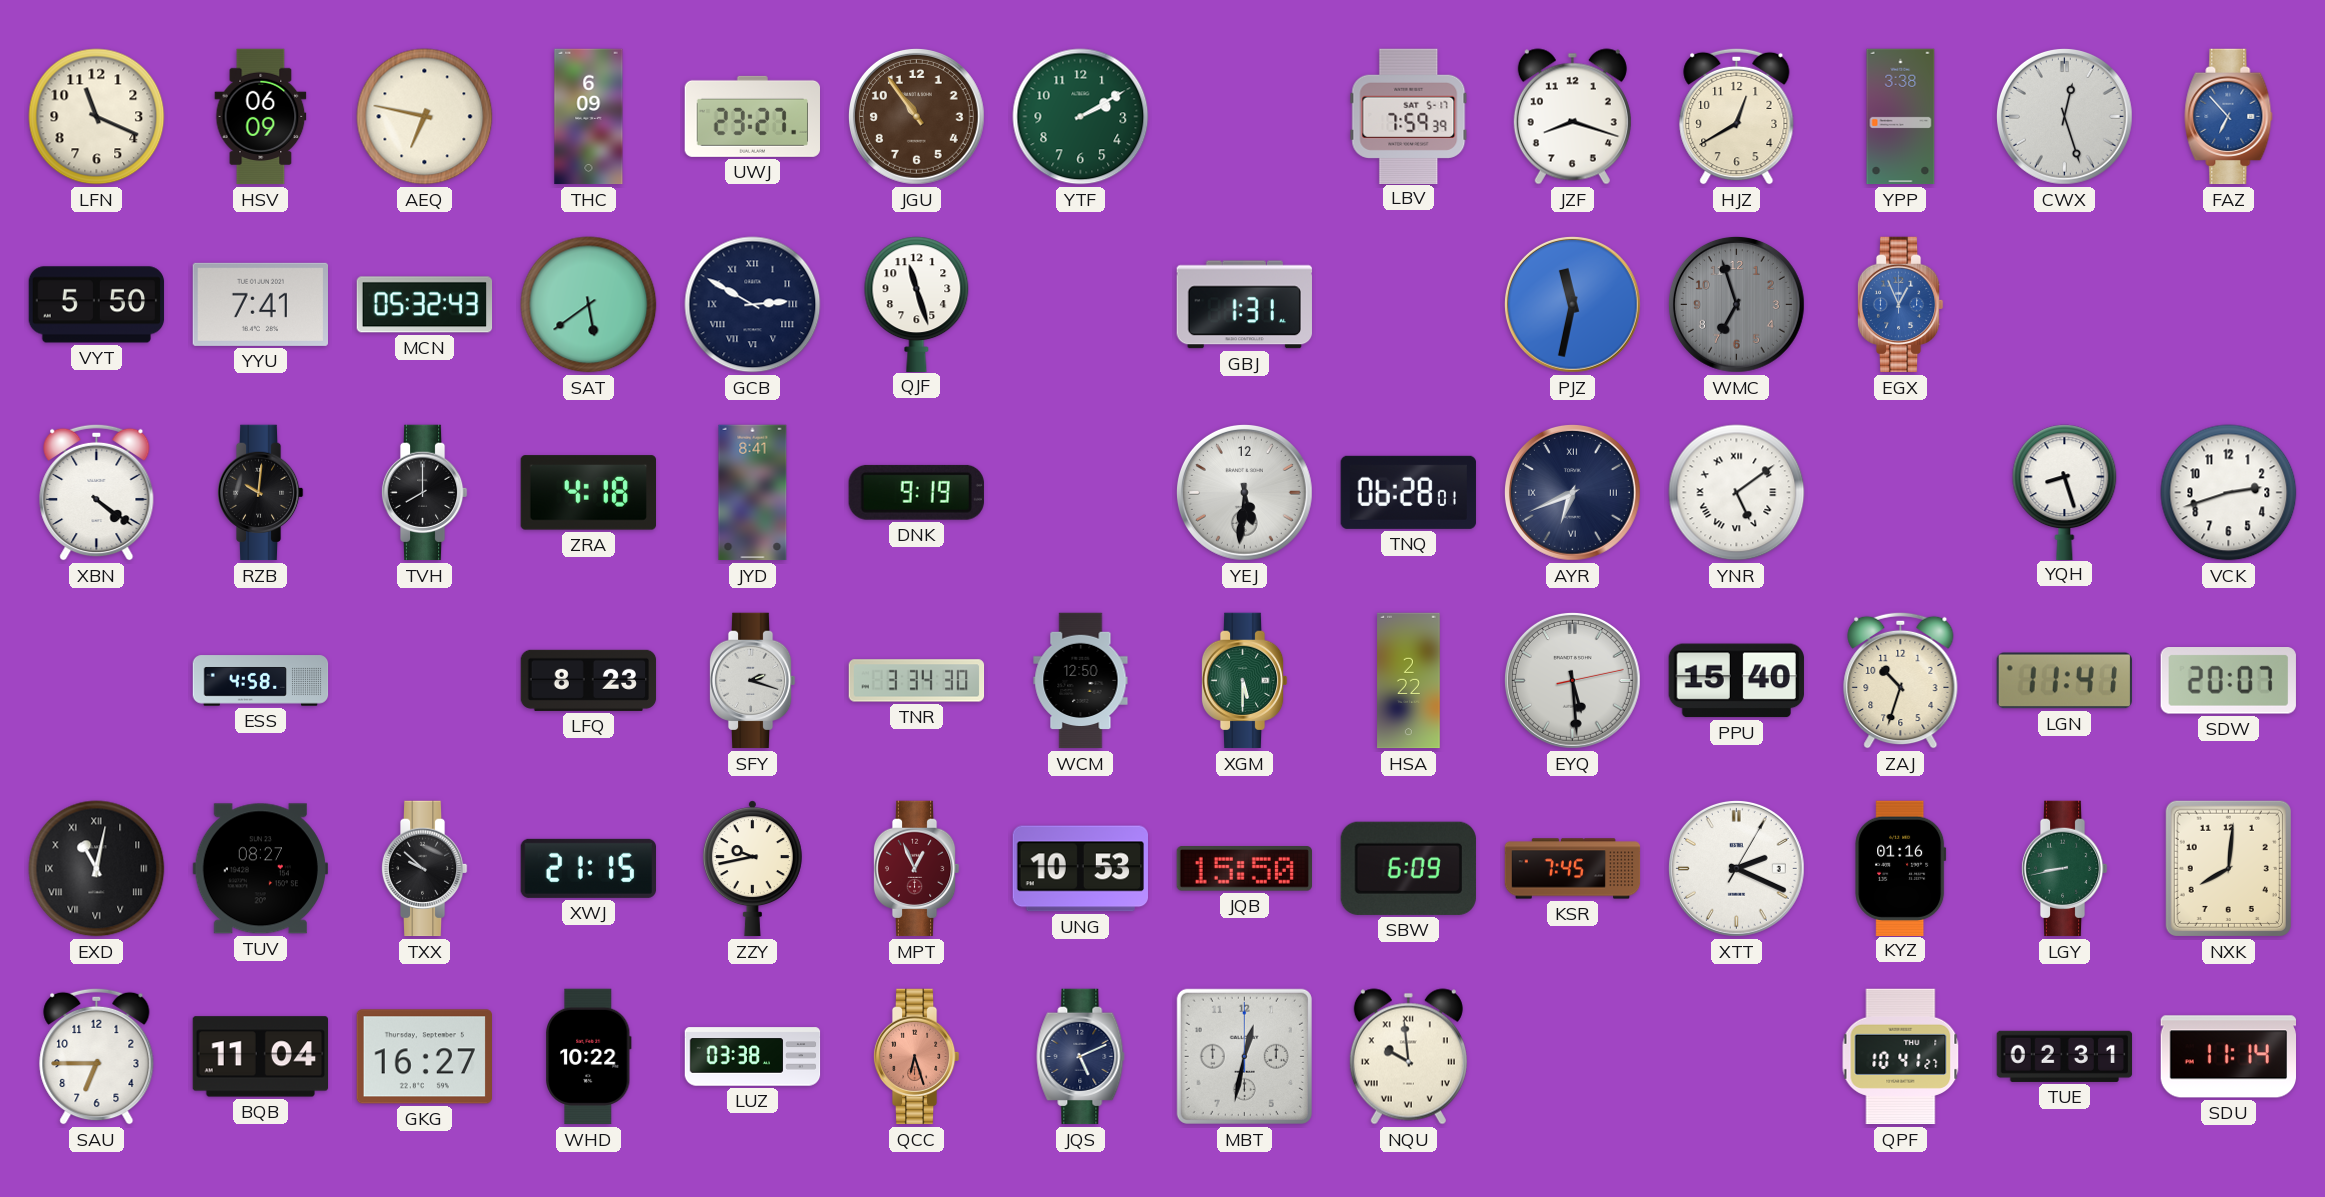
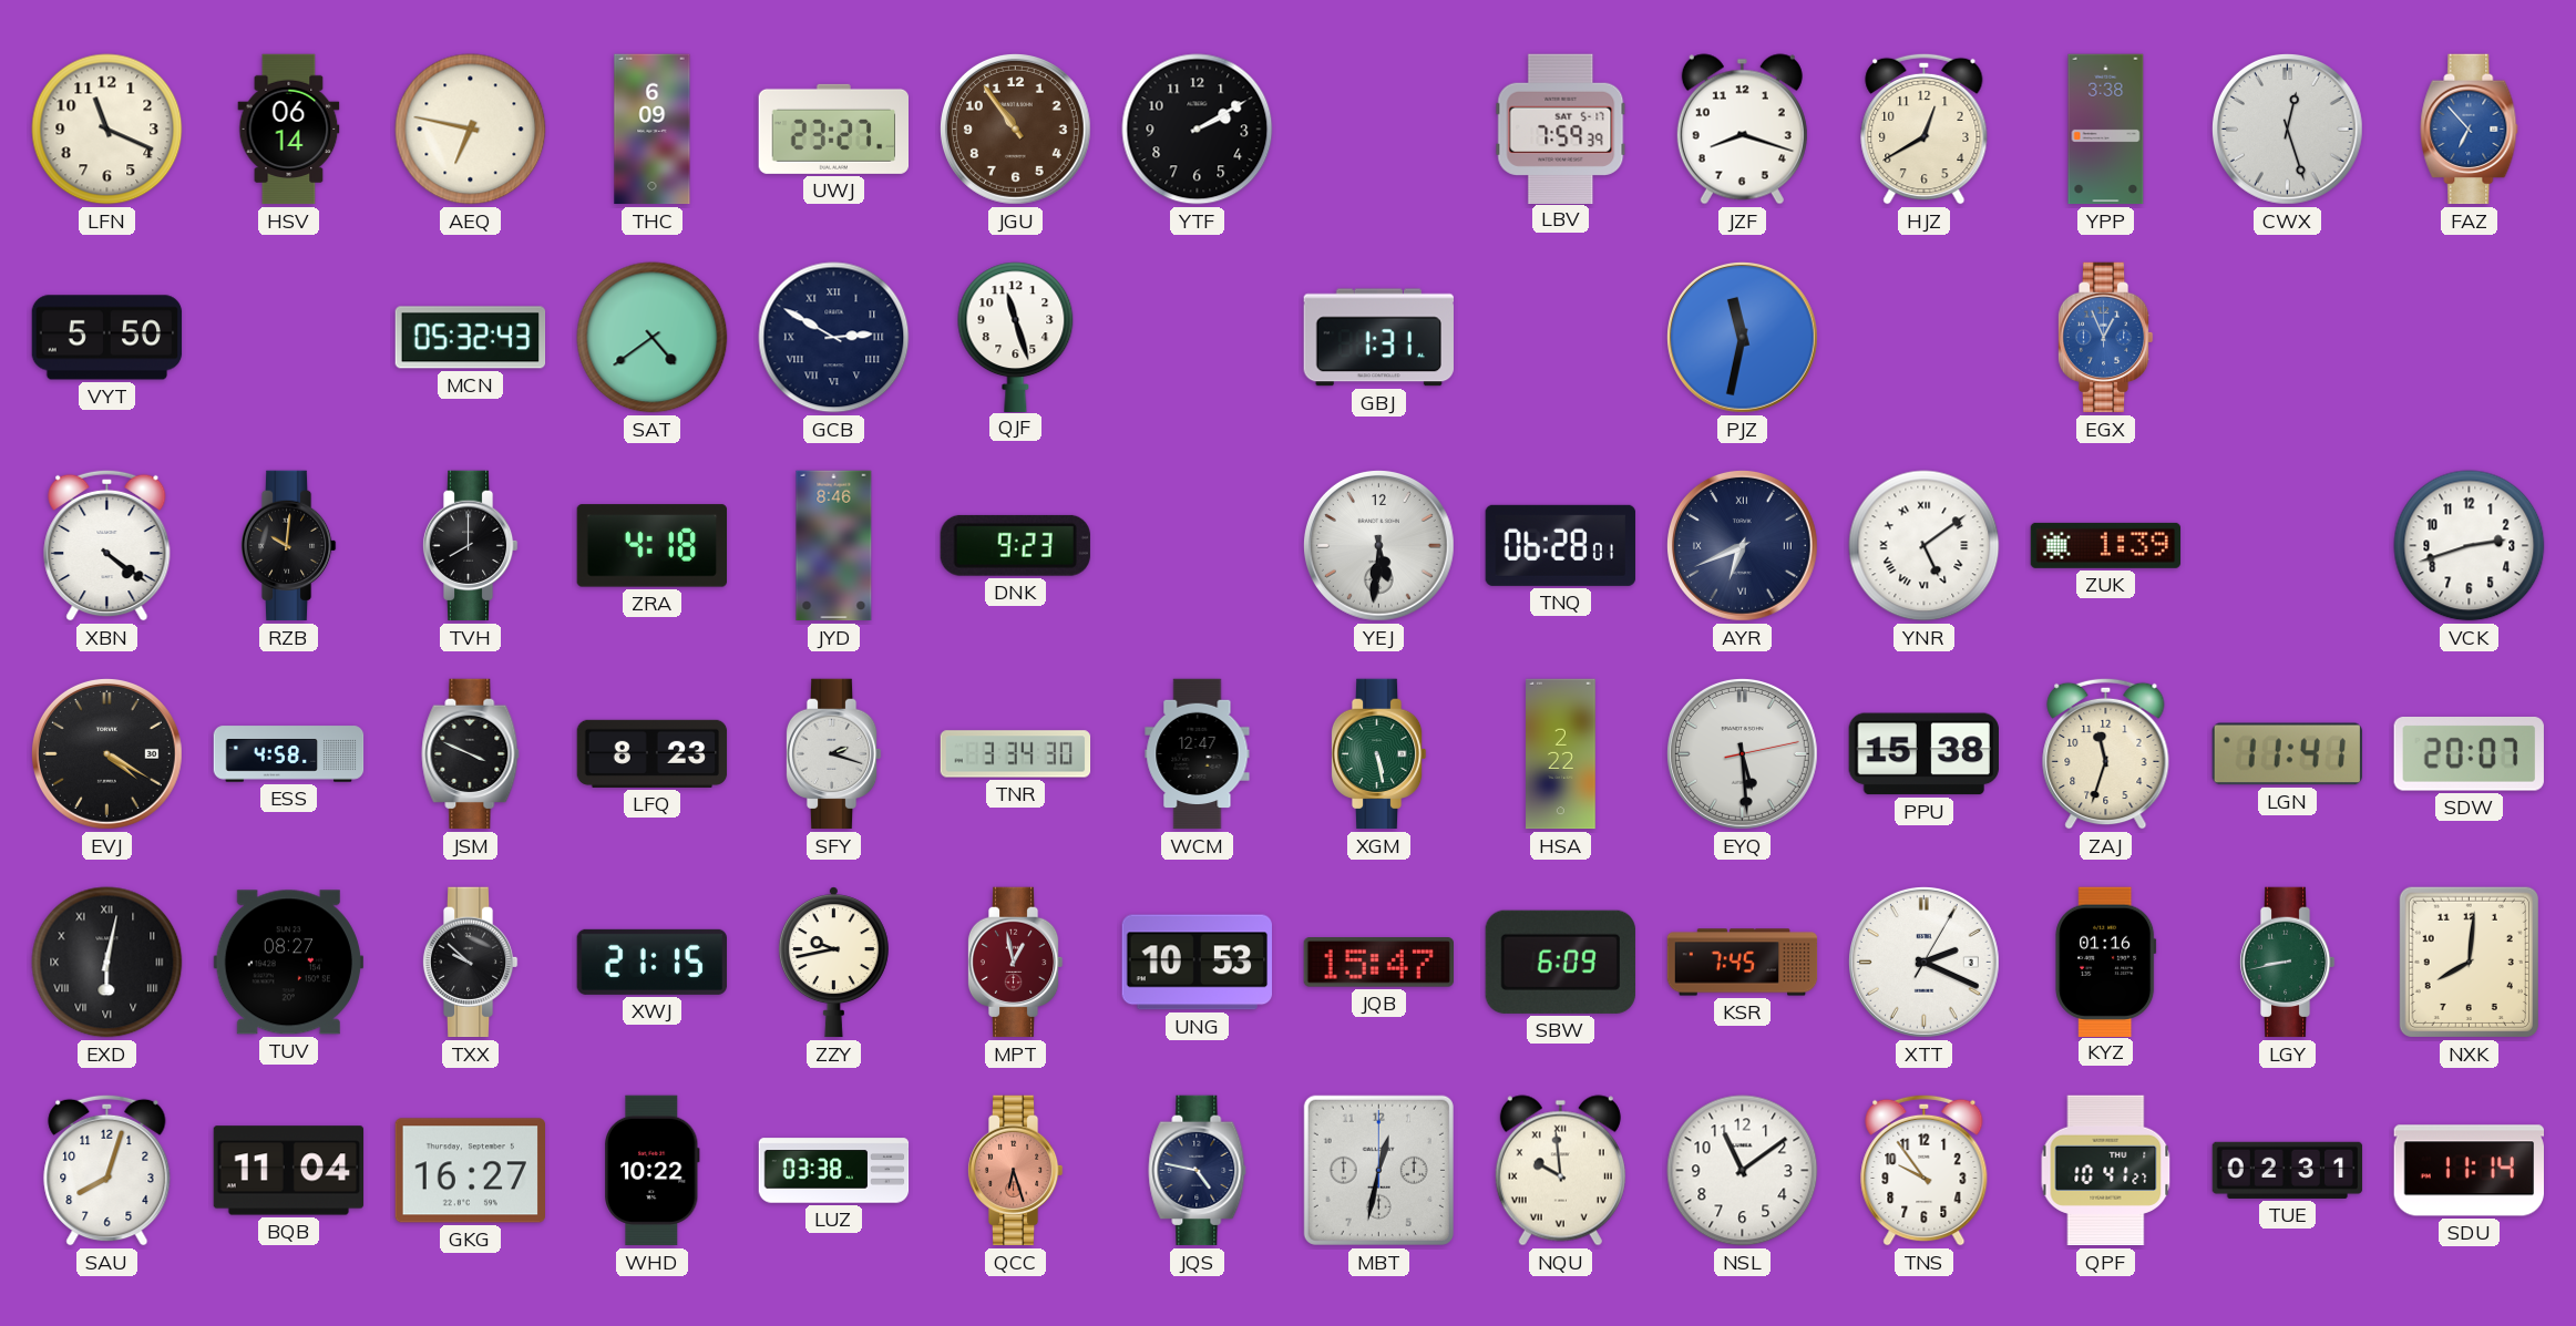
HSV: 06:09 -> 06:14 (289, 130)
YTF dial: green -> black (1198, 130)
YYU: 7:41 -> none (260, 304)
SAT: 5:39 -> 4:39 (653, 338)
WMC: 6:57 -> none (1736, 304)
JYD: 8:41 -> 8:46 (834, 546)
DNK: 9:19 -> 9:23 (1015, 545)
ZUK: none -> 1:39 (2106, 545)
YQH: 8:27 -> none (2065, 492)
EVJ: none -> 4:20 (106, 753)
JSM: none -> 3:49 (471, 754)
WCM: 12:50 -> 12:47 (1198, 754)
XGM: 5:30 -> 5:28 (1378, 754)
PPU: 15:40 -> 15:38 (1923, 754)
ZAJ: 10:33 -> 11:33 (2106, 753)
EXD: 11:02 -> 6:02 (107, 963)
MPT: 12:56 -> 12:58 (1015, 963)
JQB: 15:50 -> 15:47 (1378, 963)
SAU: 6:45 -> 8:03 (107, 1170)
JQS: 5:11 -> 4:47 (1198, 1171)
NSL: none -> 11:09 (1743, 1171)
TNS: none -> 9:54 (1925, 1170)
